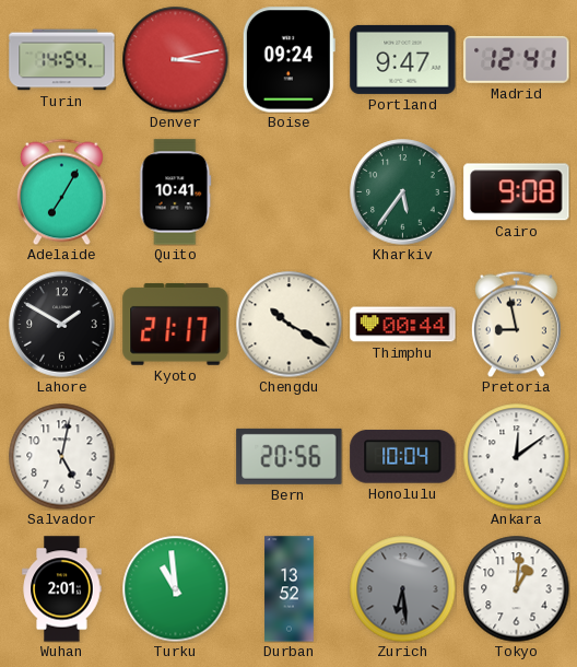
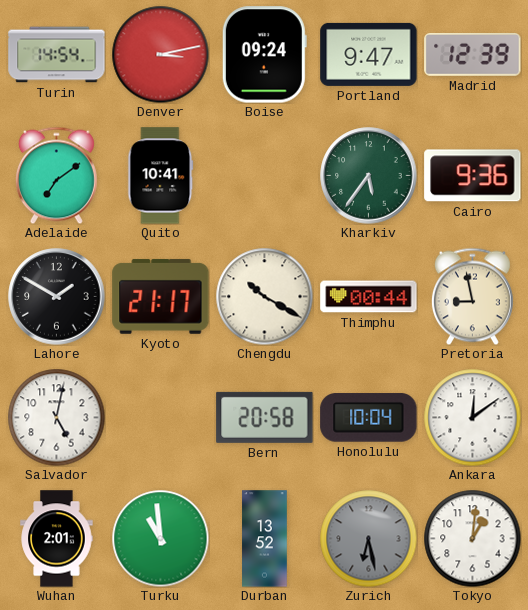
Madrid: 12:41 -> 12:39 (473, 54)
Adelaide: 7:05 -> 7:09 (56, 175)
Cairo: 9:08 -> 9:36 (473, 176)
Bern: 20:56 -> 20:58 (265, 417)
Zurich: 6:29 -> 6:28 (368, 538)
